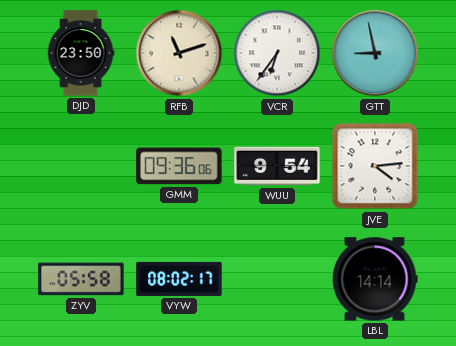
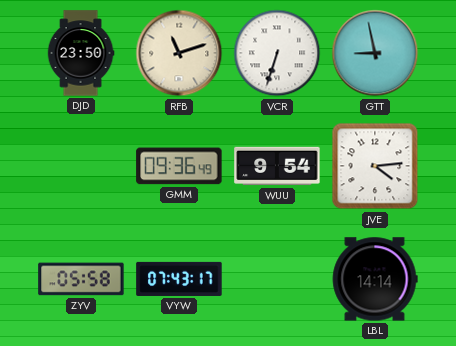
VCR: 6:36 -> 6:33 (277, 53)
GMM: 09:36:06 -> 09:36:49 (179, 166)
VYW: 08:02 -> 07:43 (179, 279)
